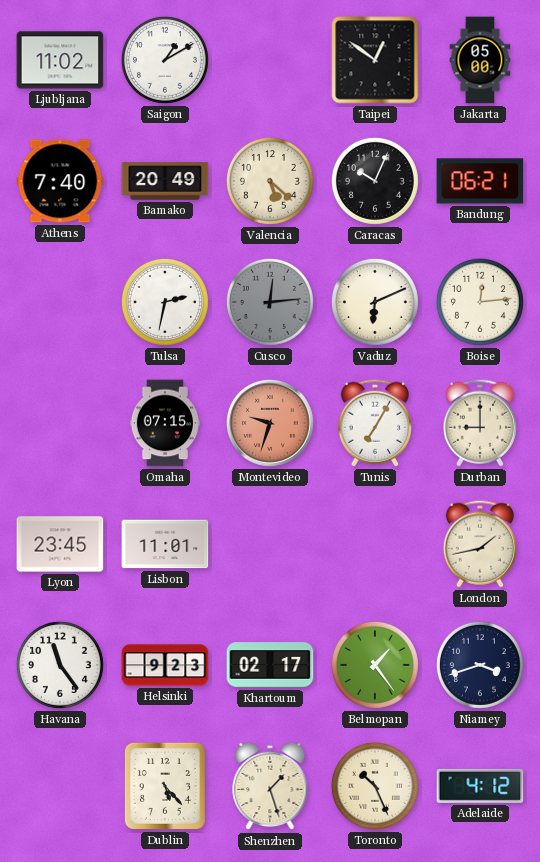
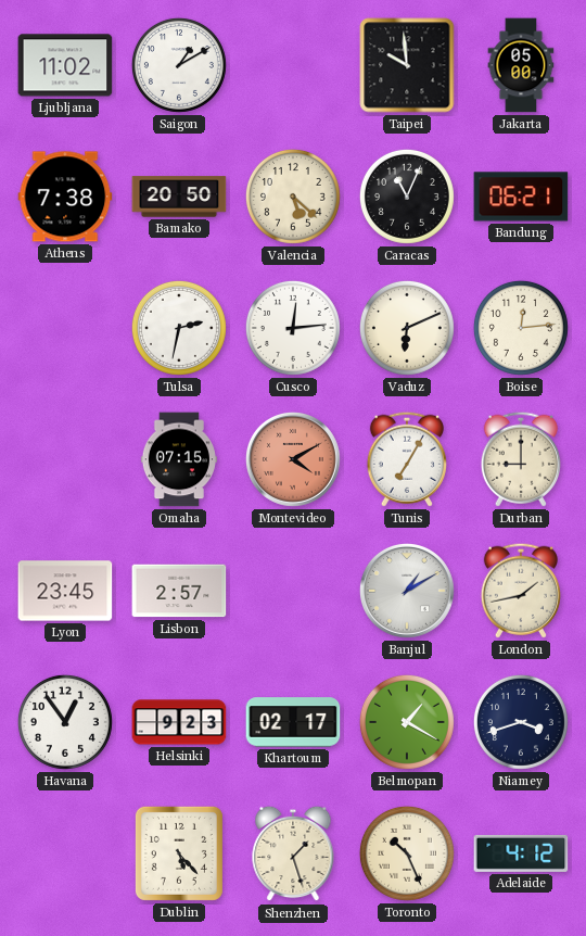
Taipei: 12:51 -> 9:59 (407, 65)
Athens: 7:40 -> 7:38 (65, 197)
Bamako: 20:49 -> 20:50 (179, 197)
Caracas: 10:04 -> 11:04 (407, 197)
Cusco dial: grey -> white (293, 328)
Montevideo: 9:33 -> 4:10 (293, 459)
Lisbon: 11:01 -> 2:57 (179, 591)
Banjul: none -> 1:10 (407, 591)
Havana: 11:24 -> 12:54 (65, 722)
Belmopan: 1:24 -> 1:20 (407, 722)
